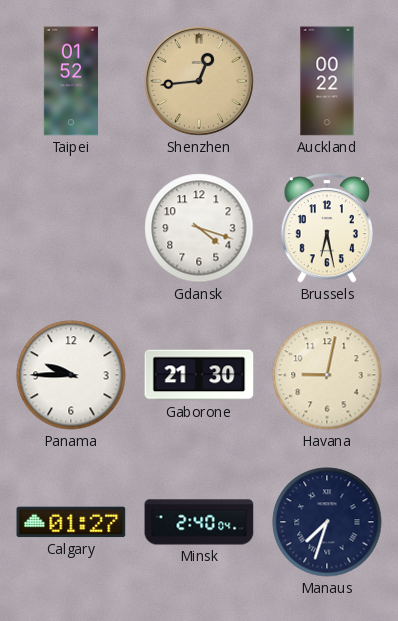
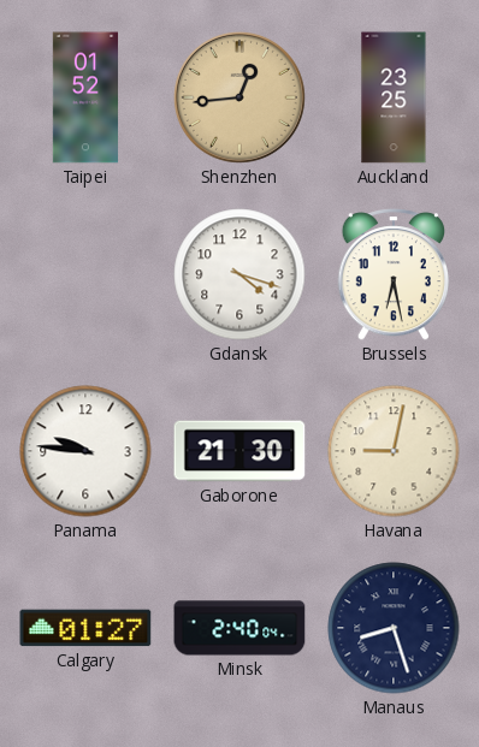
Auckland: 00:22 -> 23:25 (394, 97)
Panama: 9:45 -> 9:46 (85, 451)
Manaus: 7:33 -> 8:27 (394, 628)
